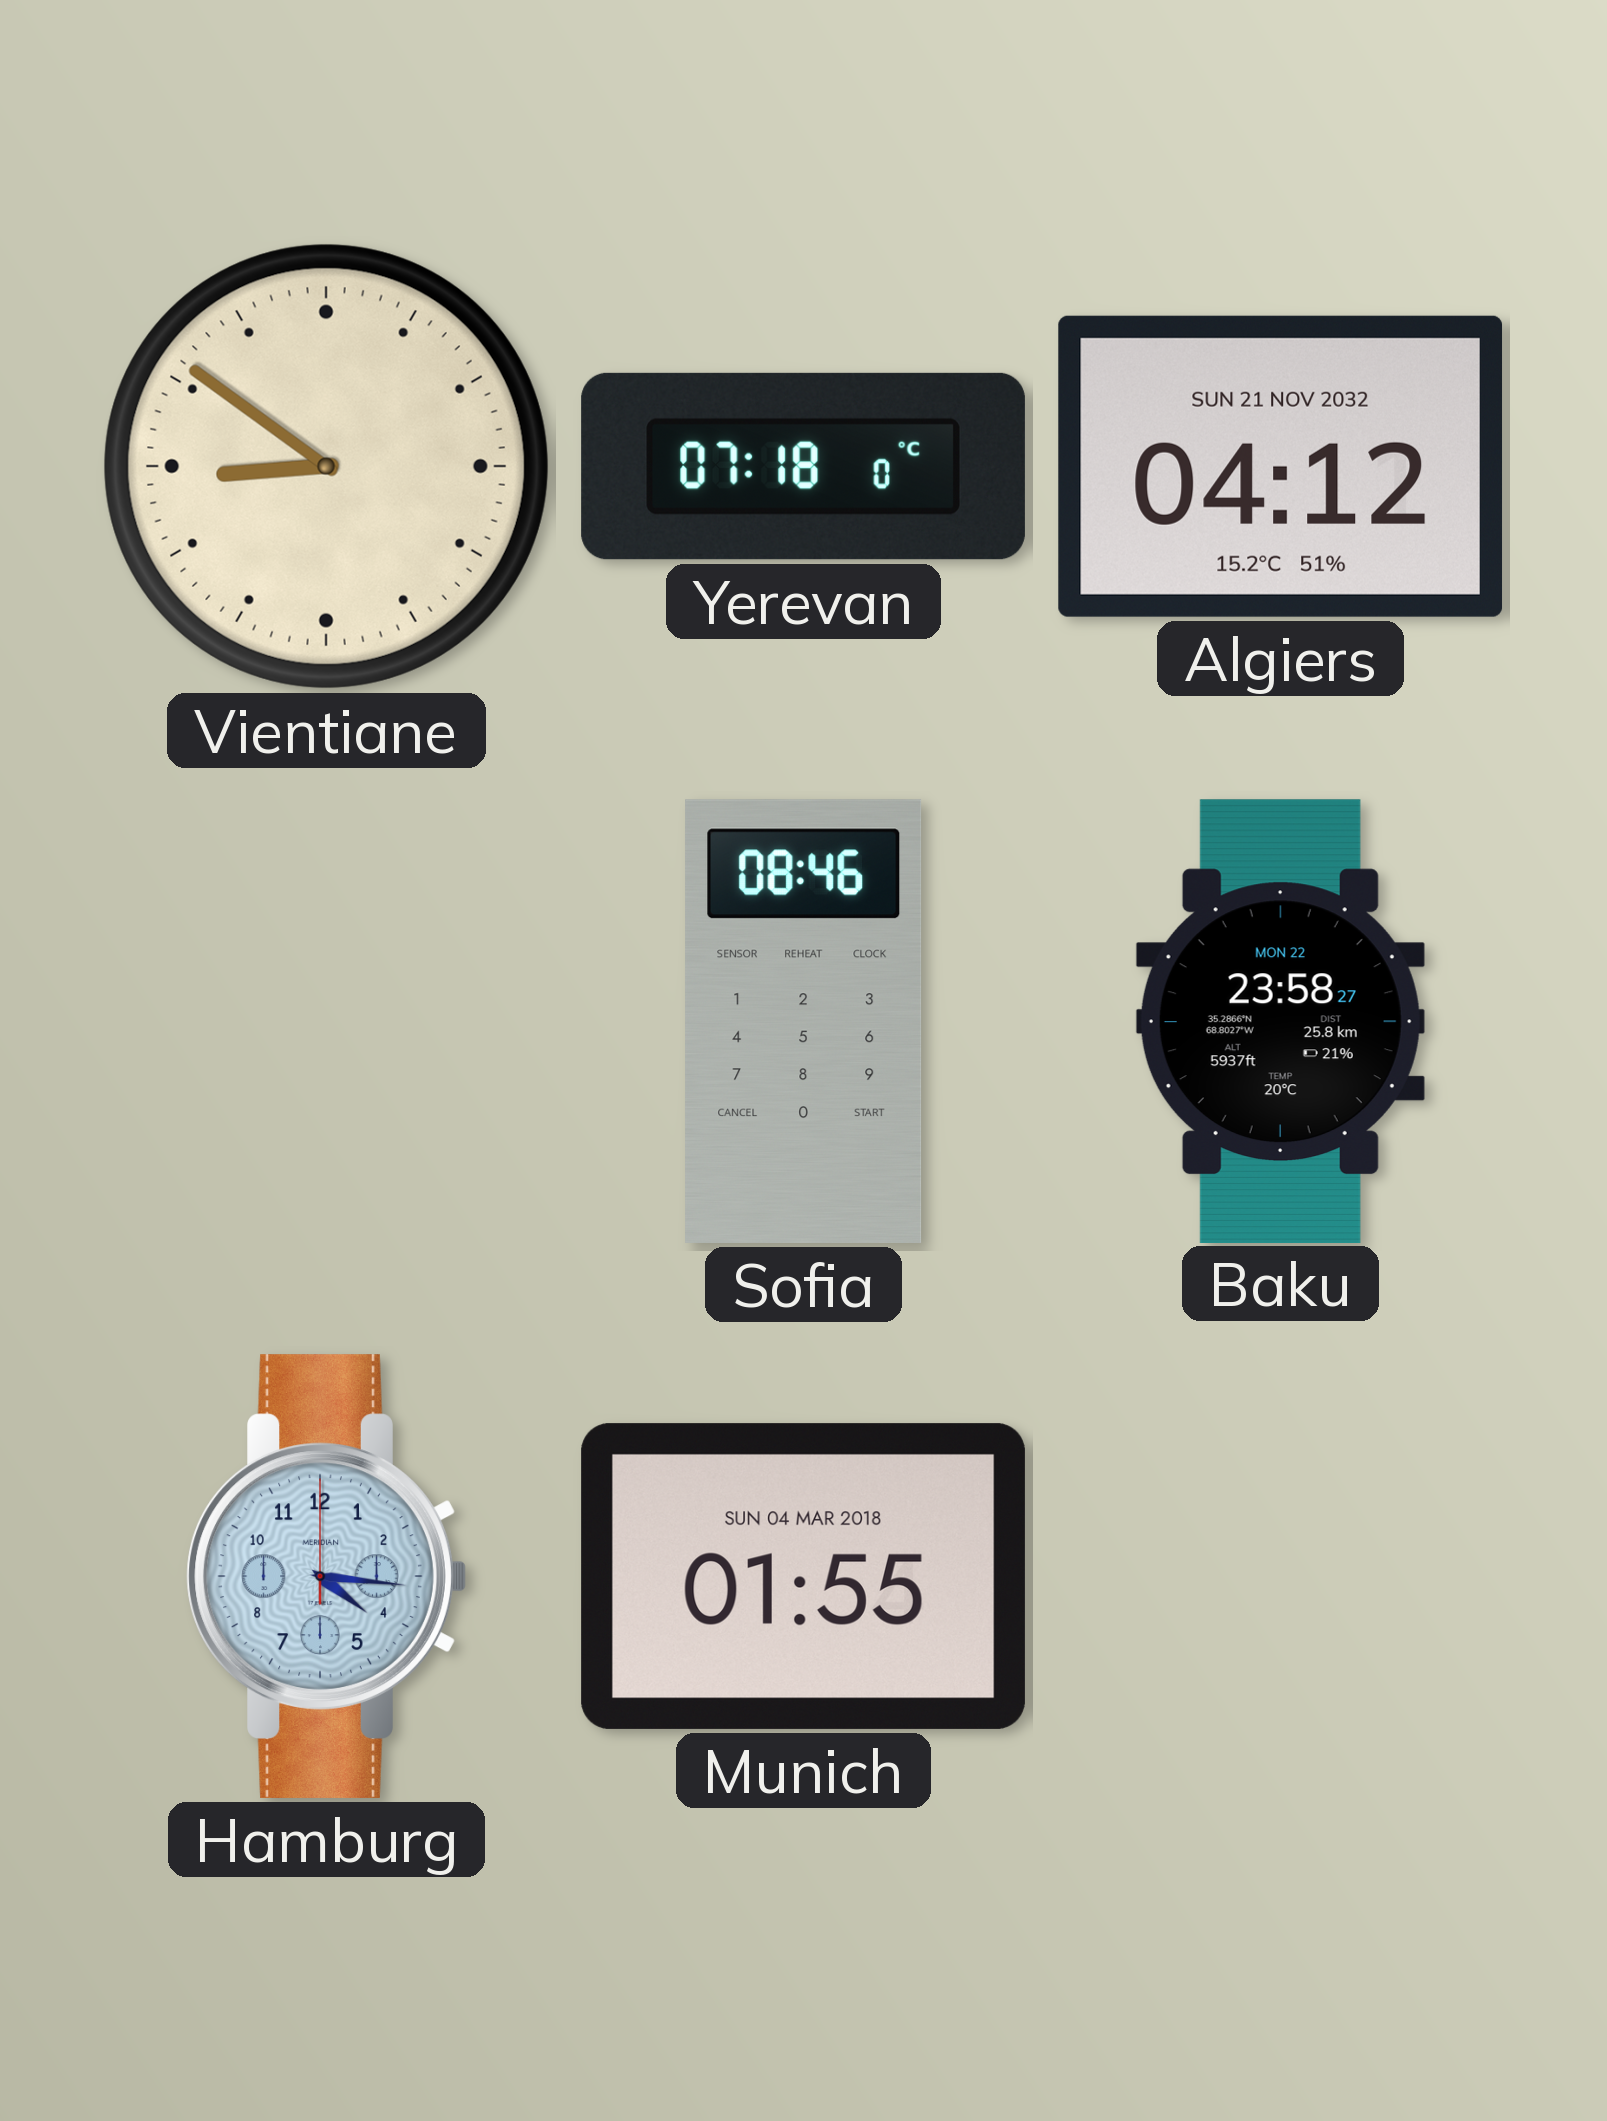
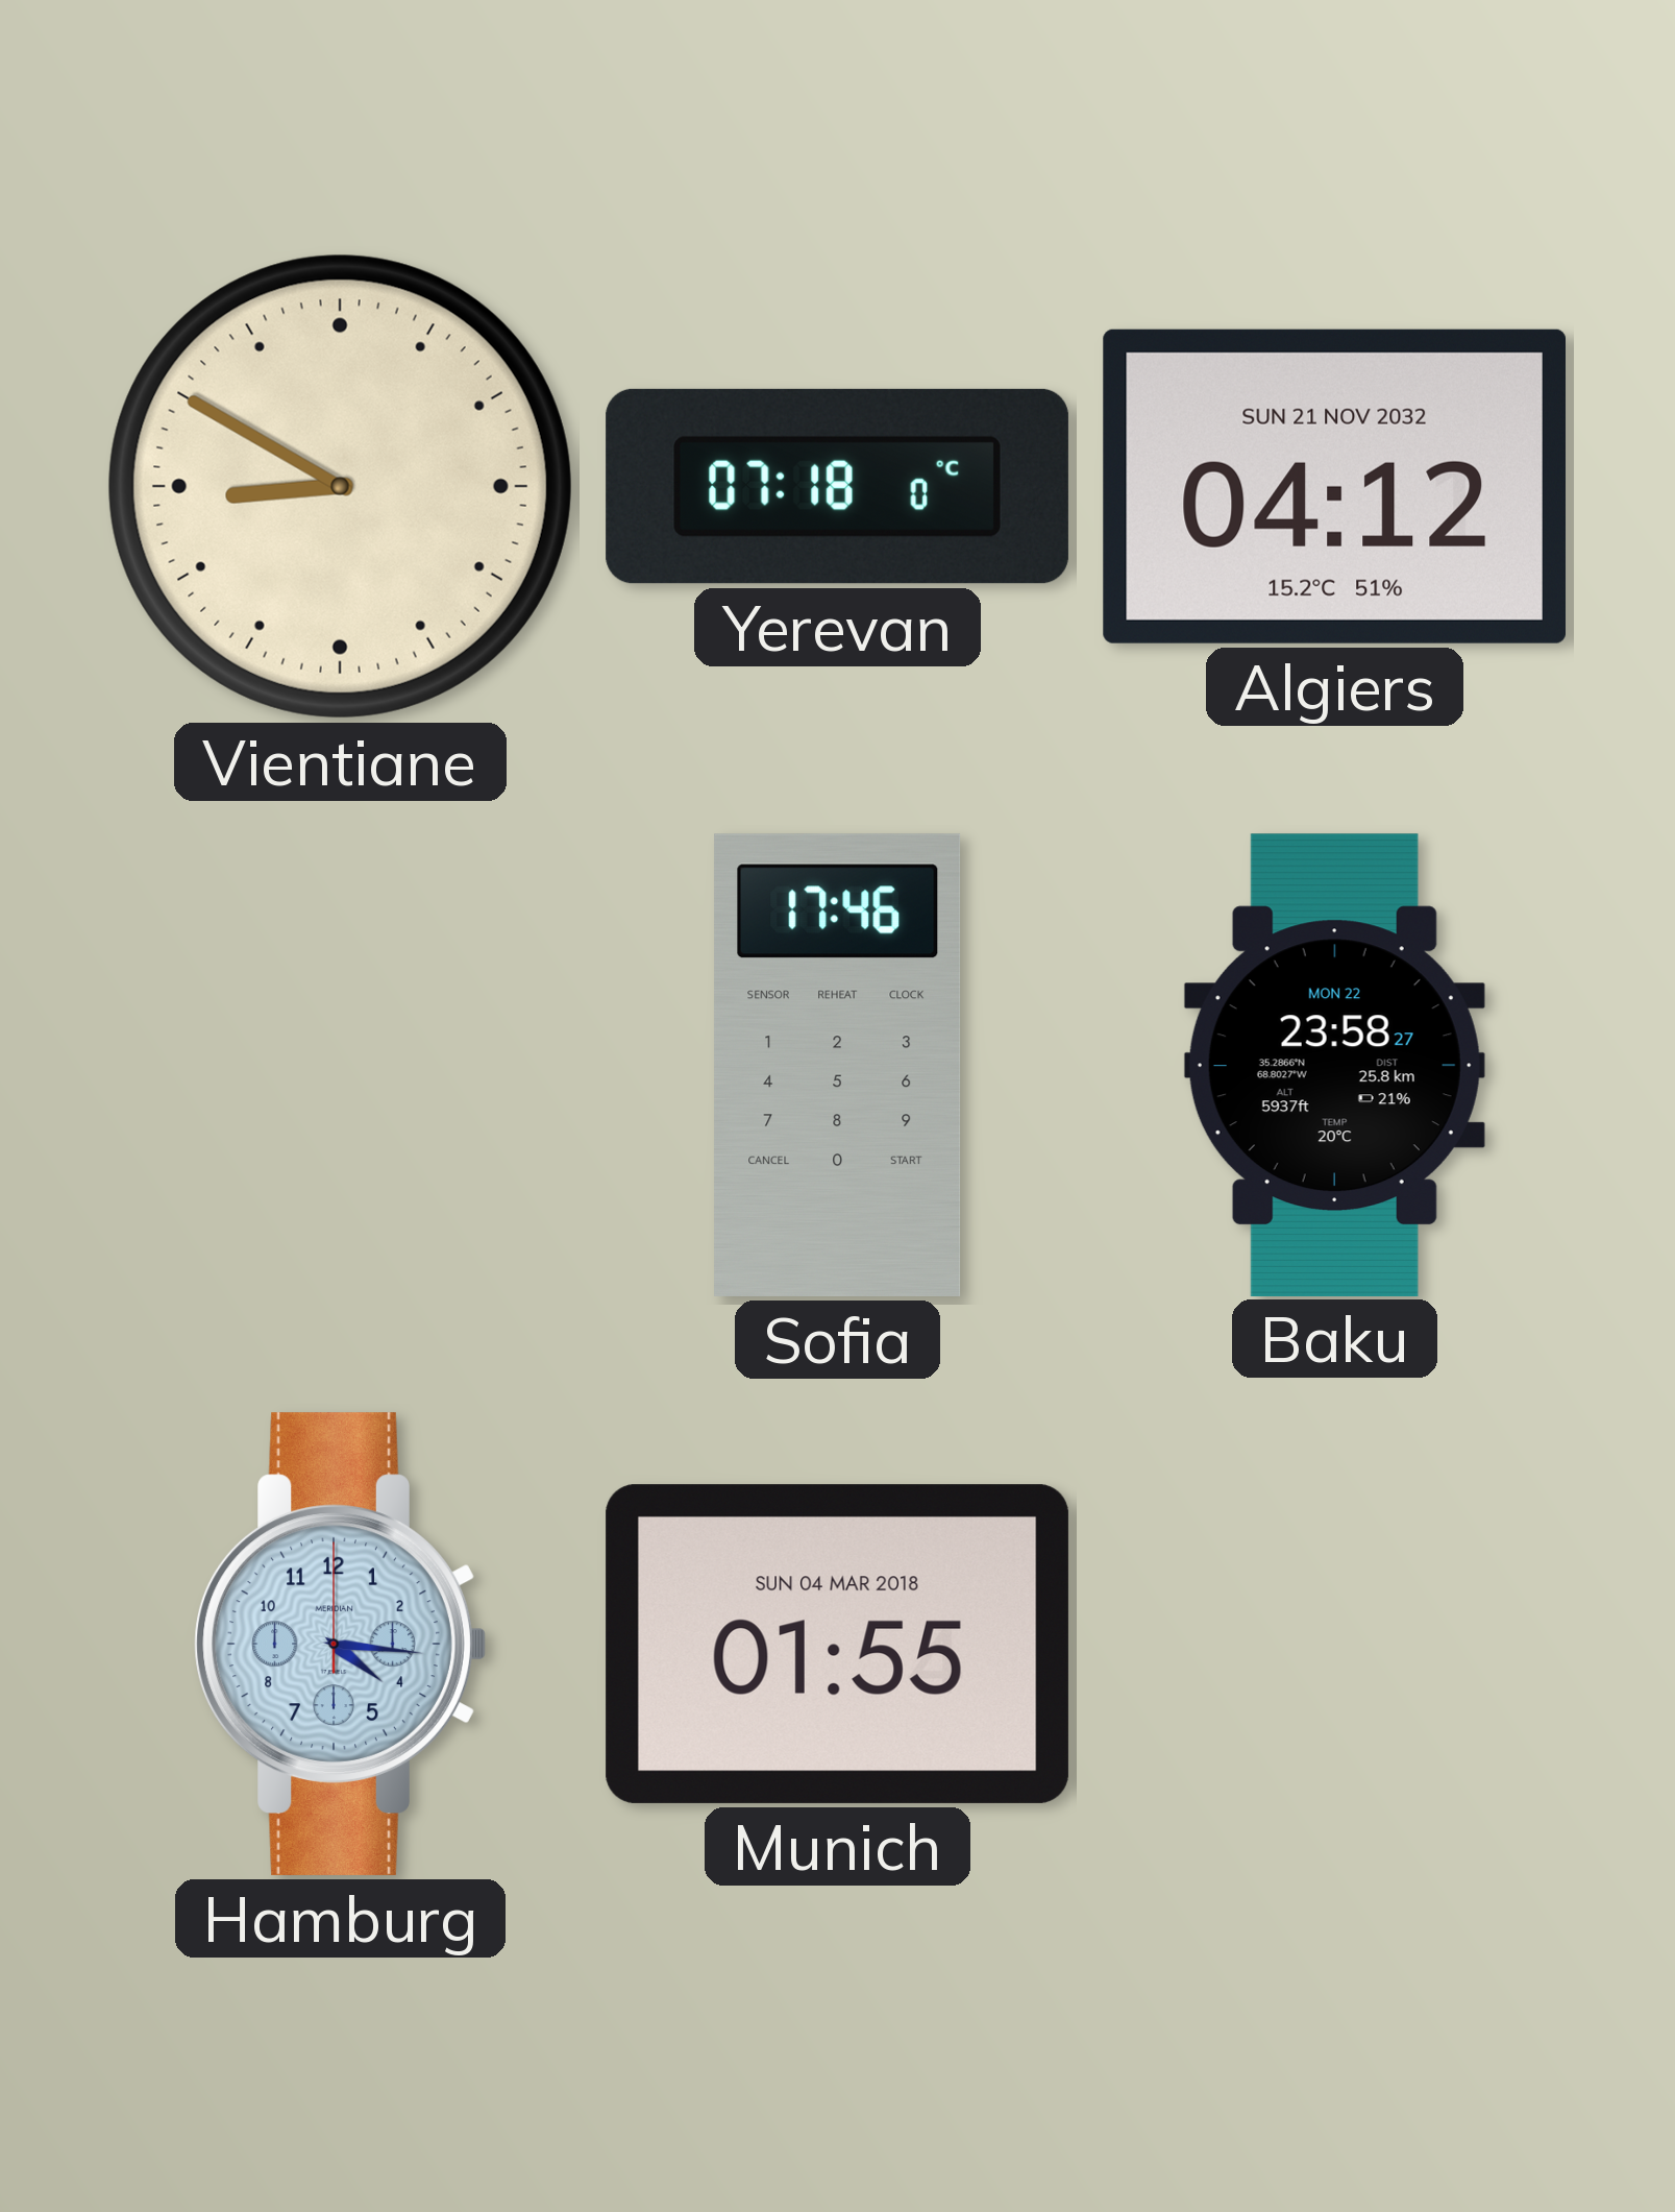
Vientiane: 8:51 -> 8:50 (340, 486)
Sofia: 08:46 -> 17:46 (838, 1065)
